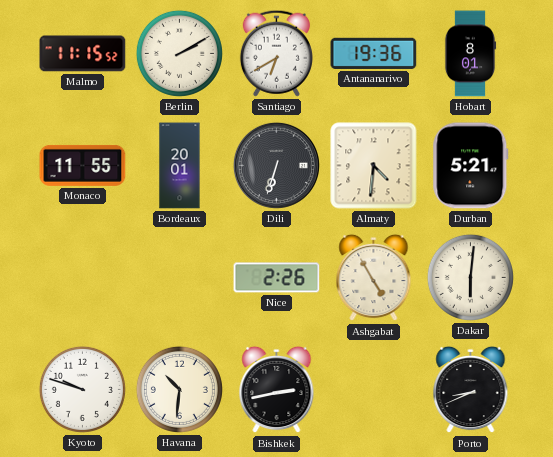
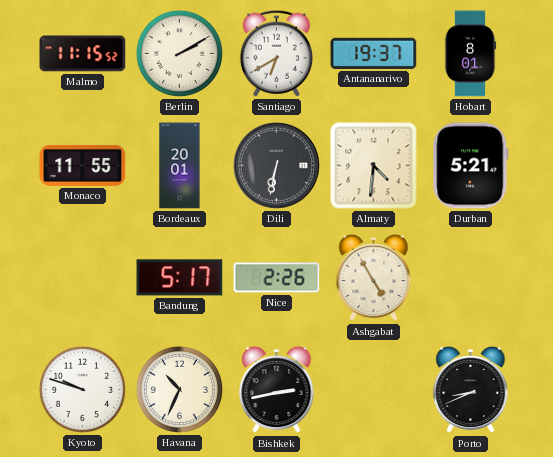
Antananarivo: 19:36 -> 19:37 (374, 53)
Dili: 6:33 -> 6:32 (276, 165)
Bandung: none -> 5:17 (180, 278)
Dakar: 6:01 -> none (470, 277)
Havana: 10:31 -> 10:34 (179, 389)
